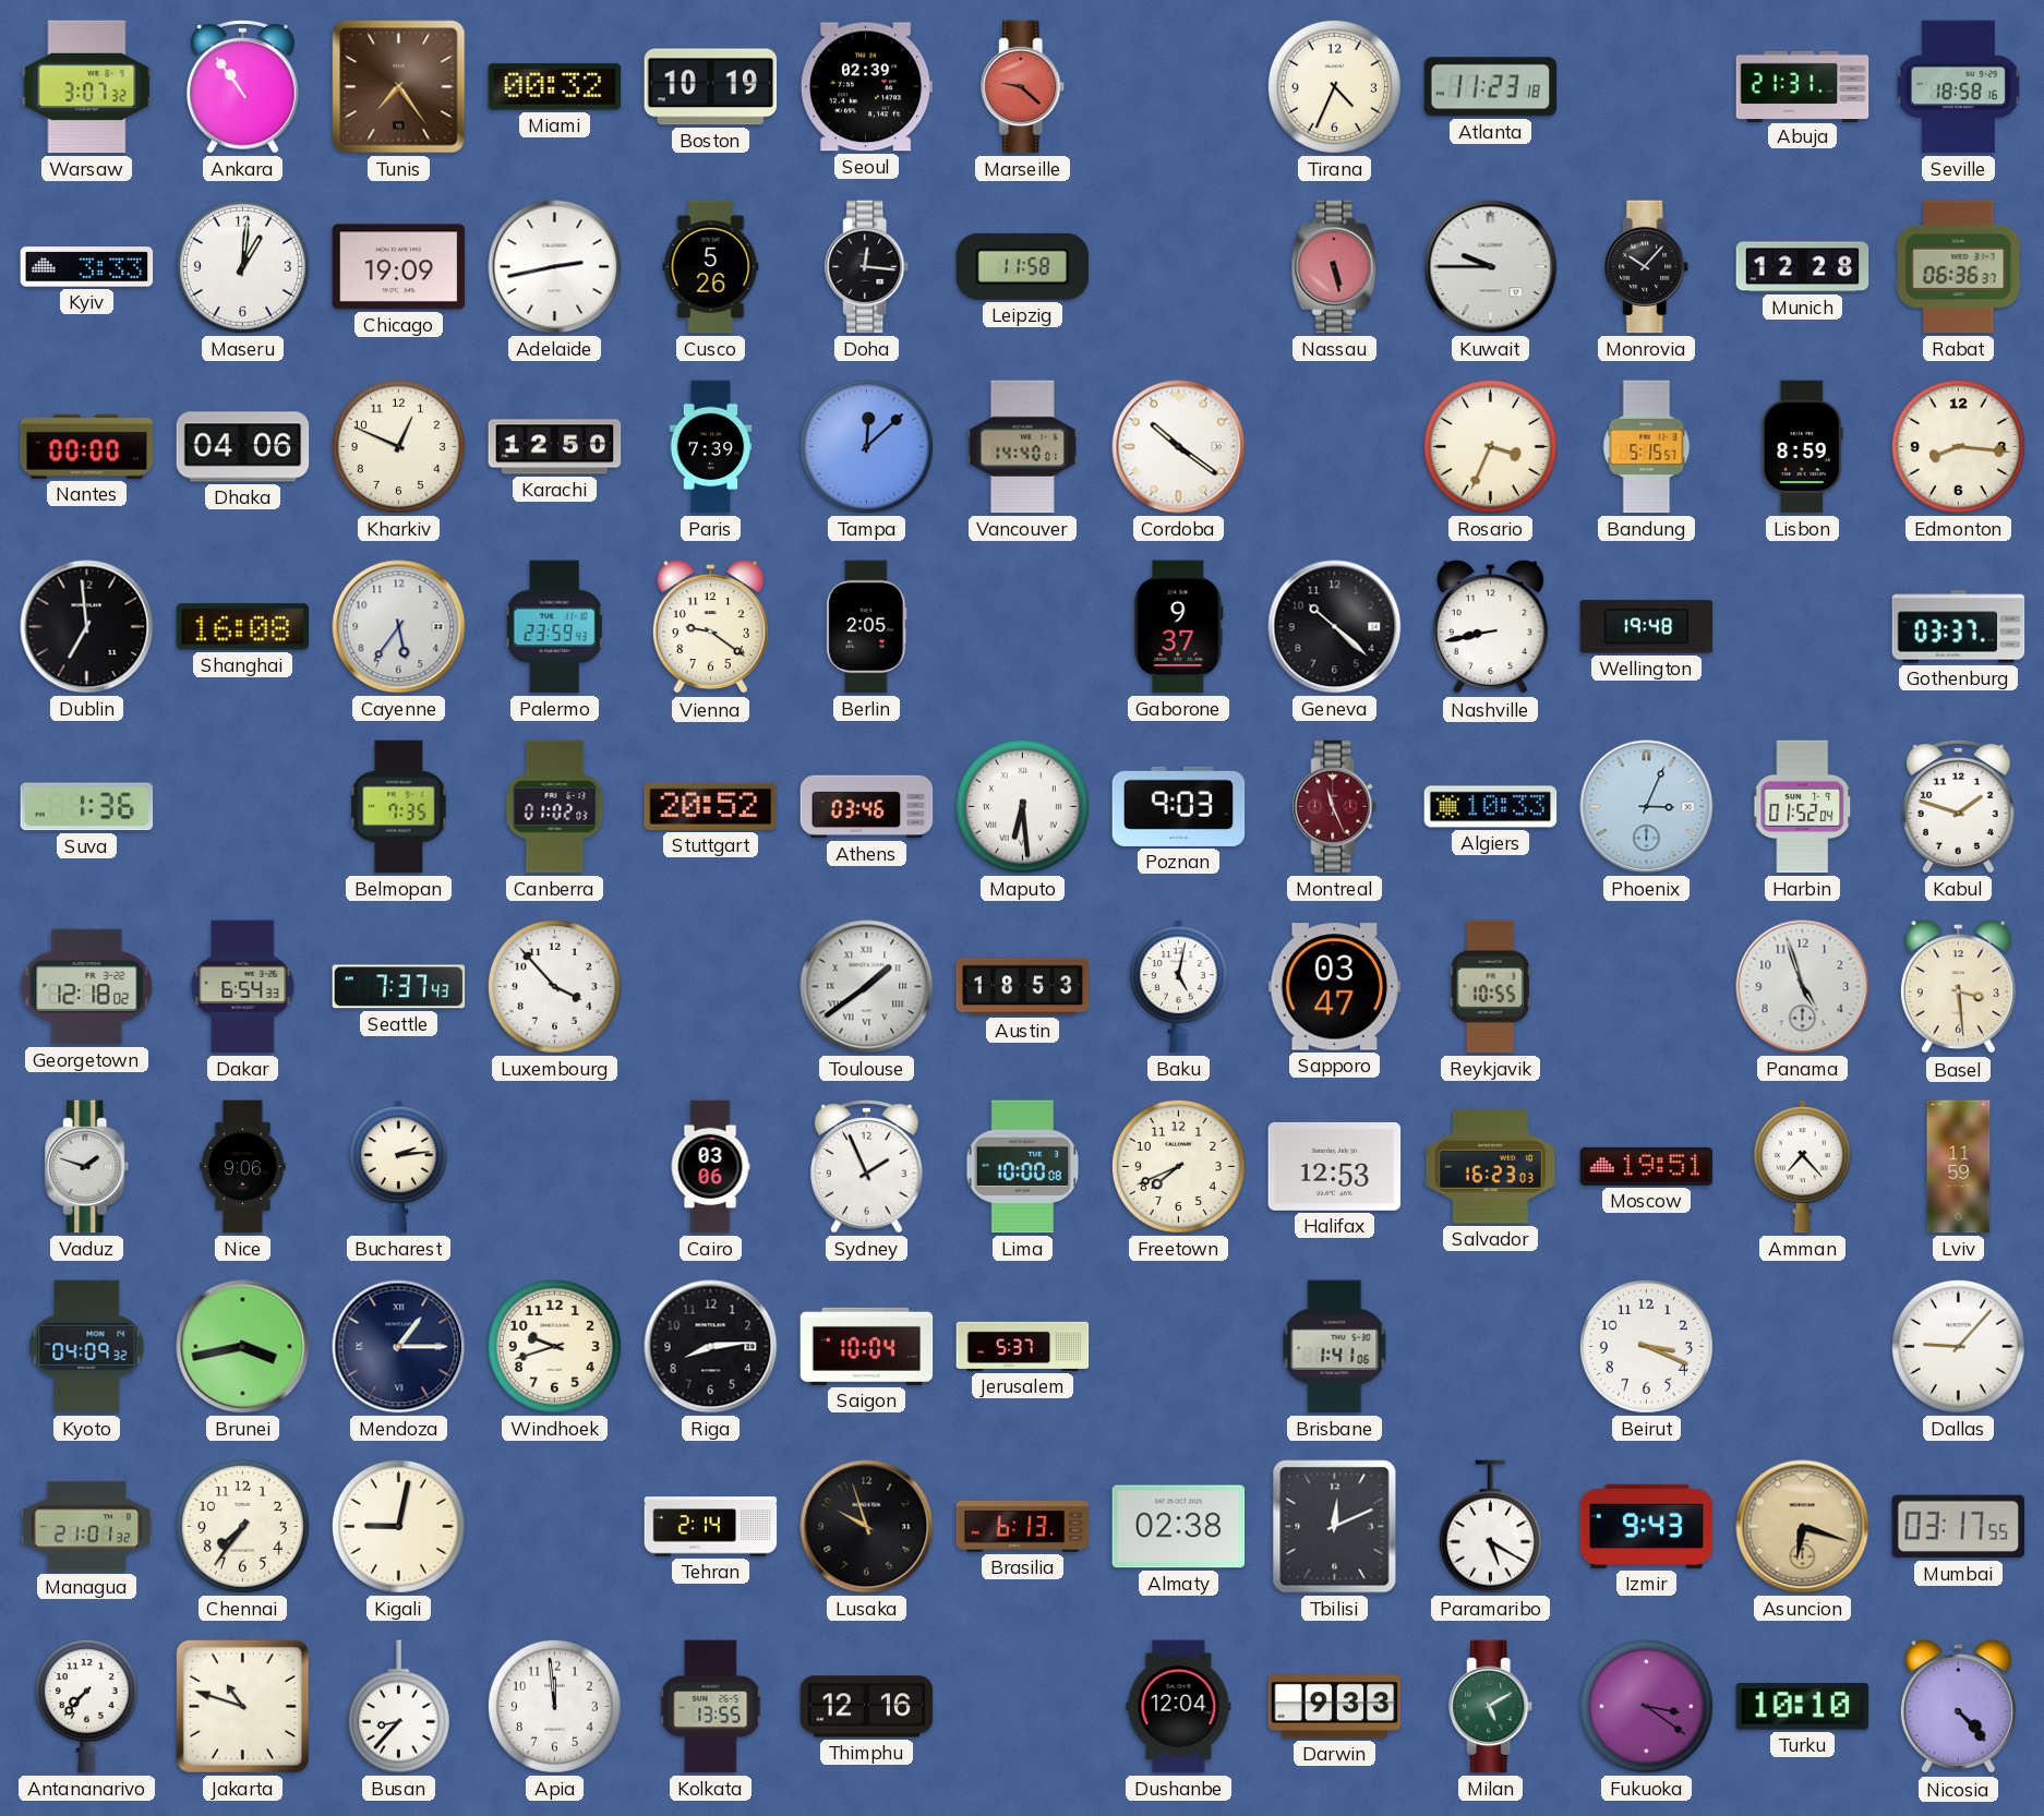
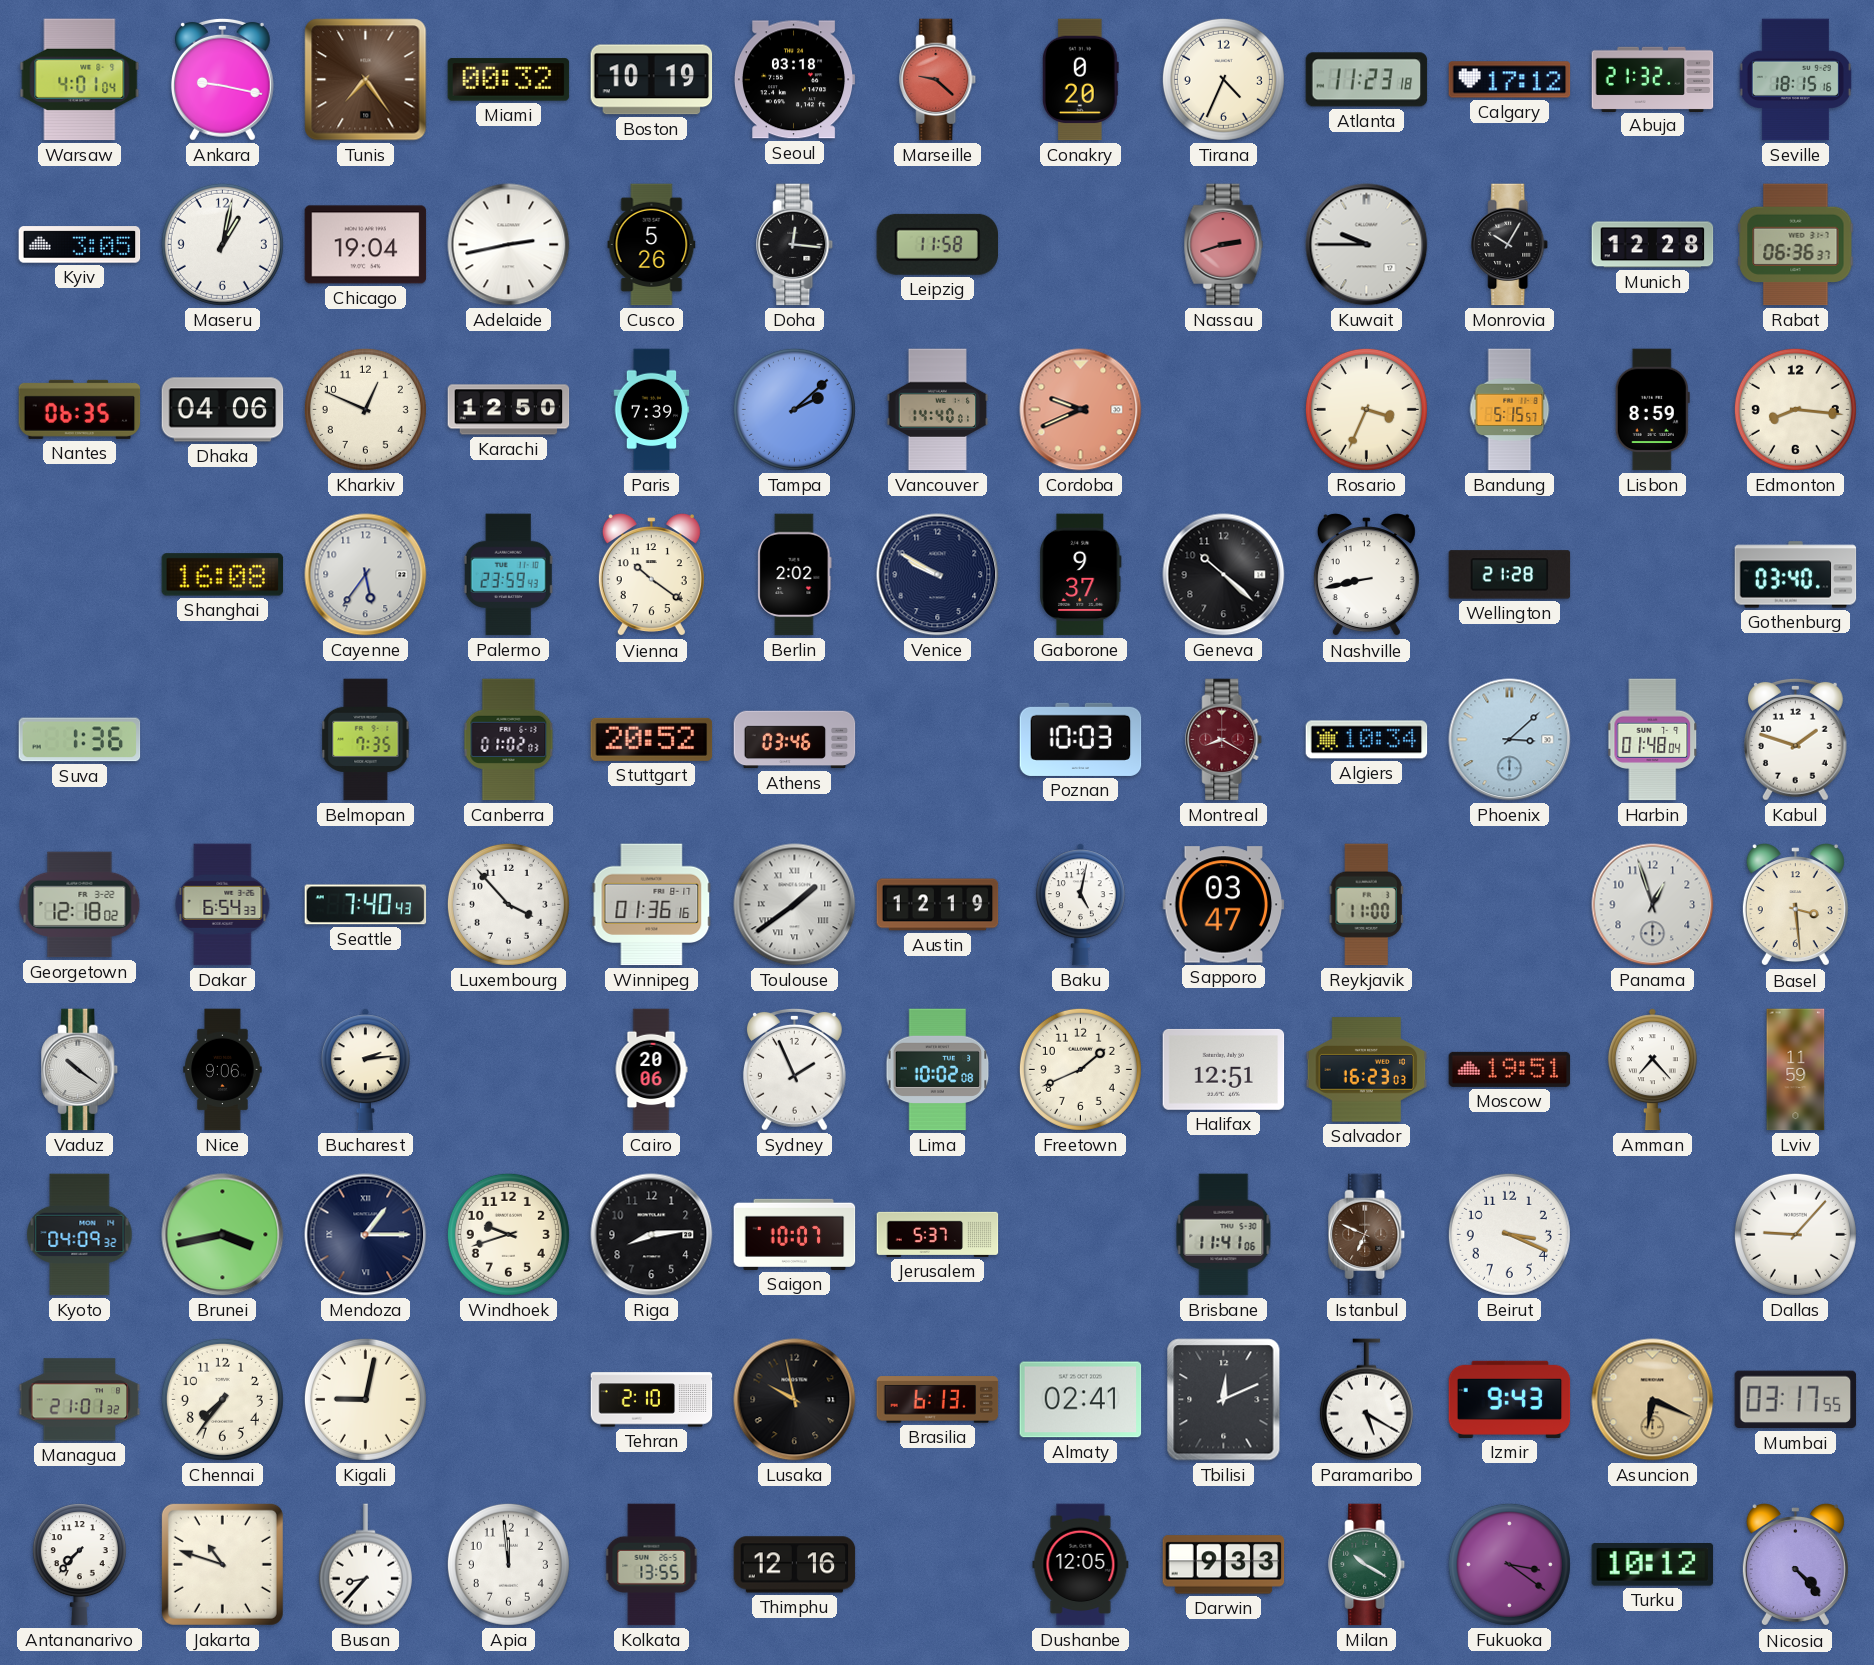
Warsaw: 3:07 -> 4:01 (80, 80)
Ankara: 10:54 -> 9:17 (222, 79)
Seoul: 02:39 -> 03:18 (794, 80)
Conakry: none -> 0:20 (1080, 80)
Calgary: none -> 17:12 (1510, 80)
Abuja: 21:31 -> 21:32 (1653, 79)
Seville: 18:58 -> 18:15 (1795, 80)
Kyiv: 3:33 -> 3:05 (80, 245)
Maseru: 1:01 -> 1:02 (222, 244)
Chicago: 19:09 -> 19:04 (366, 245)
Nassau: 5:28 -> 2:42 (1224, 245)
Monrovia: 10:07 -> 10:05 (1510, 245)
Nantes: 00:00 -> 06:35 (80, 409)
Tampa: 12:08 -> 2:08 (794, 409)
Cordoba: 10:21 -> 9:41 (1081, 410)
Cordoba dial: white -> salmon (1081, 410)
Dublin: 6:59 -> none (87, 627)
Vienna: 9:21 -> 10:21 (651, 575)
Berlin: 2:05 -> 2:02 (795, 575)
Venice: none -> 9:50 (938, 575)
Wellington: 19:48 -> 21:28 (1510, 575)
Gothenburg: 03:37 -> 03:40 (1796, 575)
Maputo: 6:29 -> none (1022, 806)
Poznan: 9:03 -> 10:03 (1081, 739)
Montreal: 11:26 -> 8:20 (1224, 740)
Algiers: 10:33 -> 10:34 (1367, 740)
Phoenix: 3:04 -> 3:08 (1510, 740)
Harbin: 01:52 -> 01:48 (1653, 740)
Seattle: 7:37 -> 7:40 (366, 905)
Winnipeg: none -> 01:36 (652, 905)
Austin: 18:53 -> 12:19 (938, 905)
Reykjavik: 10:55 -> 11:00 (1366, 905)
Panama: 4:57 -> 12:57 (1653, 905)
Vaduz: 1:48 -> 10:21 (80, 1070)
Cairo: 03:06 -> 20:06 (651, 1070)
Lima: 10:00 -> 10:02 (938, 1070)
Freetown: 7:41 -> 1:41 (1080, 1069)
Halifax: 12:53 -> 12:51 (1224, 1069)
Saigon: 10:04 -> 10:07 (795, 1234)
Brisbane: 1:41 -> 11:41 (1224, 1235)
Istanbul: none -> 6:49 (1367, 1235)
Tehran: 2:14 -> 2:10 (652, 1400)
Lusaka: 9:57 -> 9:58 (795, 1400)
Almaty: 02:38 -> 02:41 (1081, 1400)
Asuncion: 6:18 -> 6:19 (1653, 1400)
Dushanbe: 12:04 -> 12:05 (1081, 1565)
Milan: 5:10 -> 10:20 (1367, 1565)
Turku: 10:10 -> 10:12 (1653, 1565)
